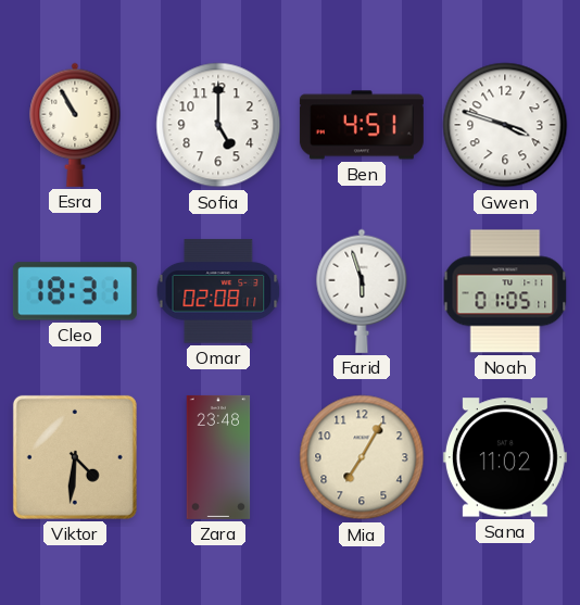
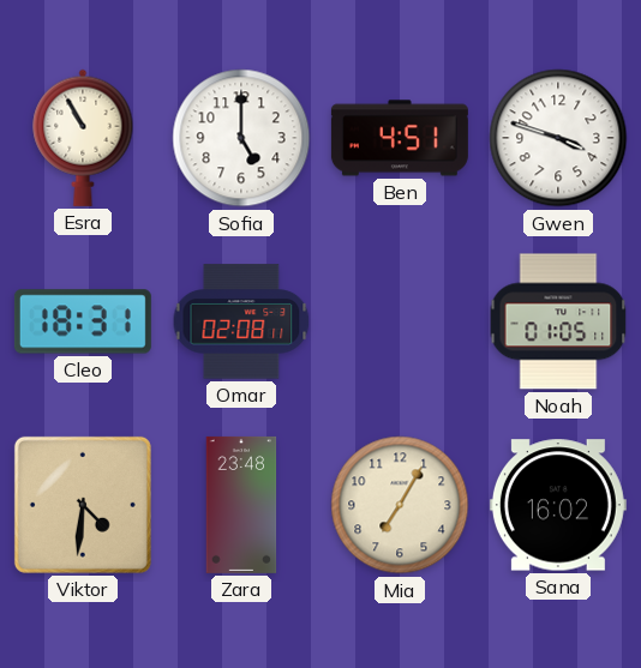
Farid: 5:57 -> none (362, 291)
Sana: 11:02 -> 16:02 (558, 505)
